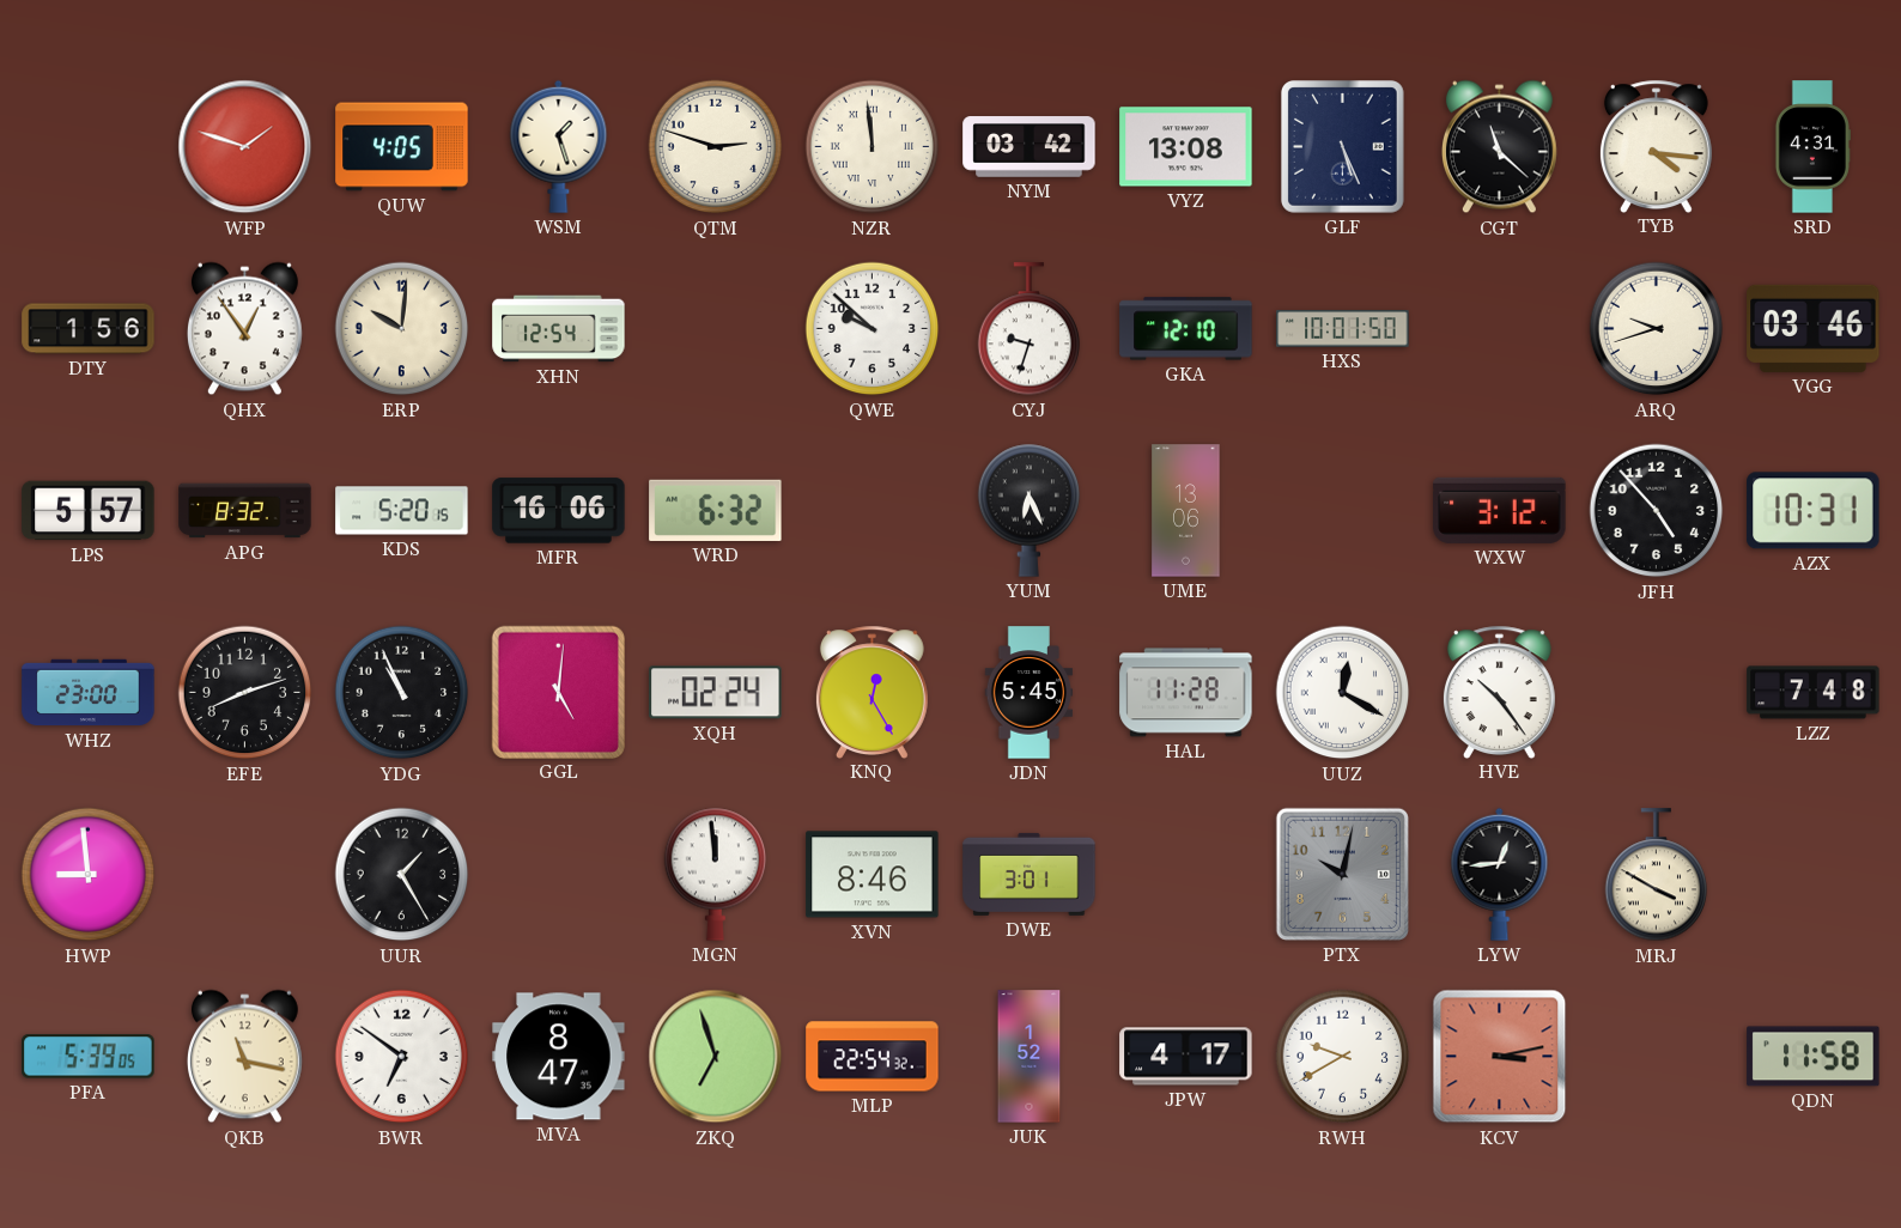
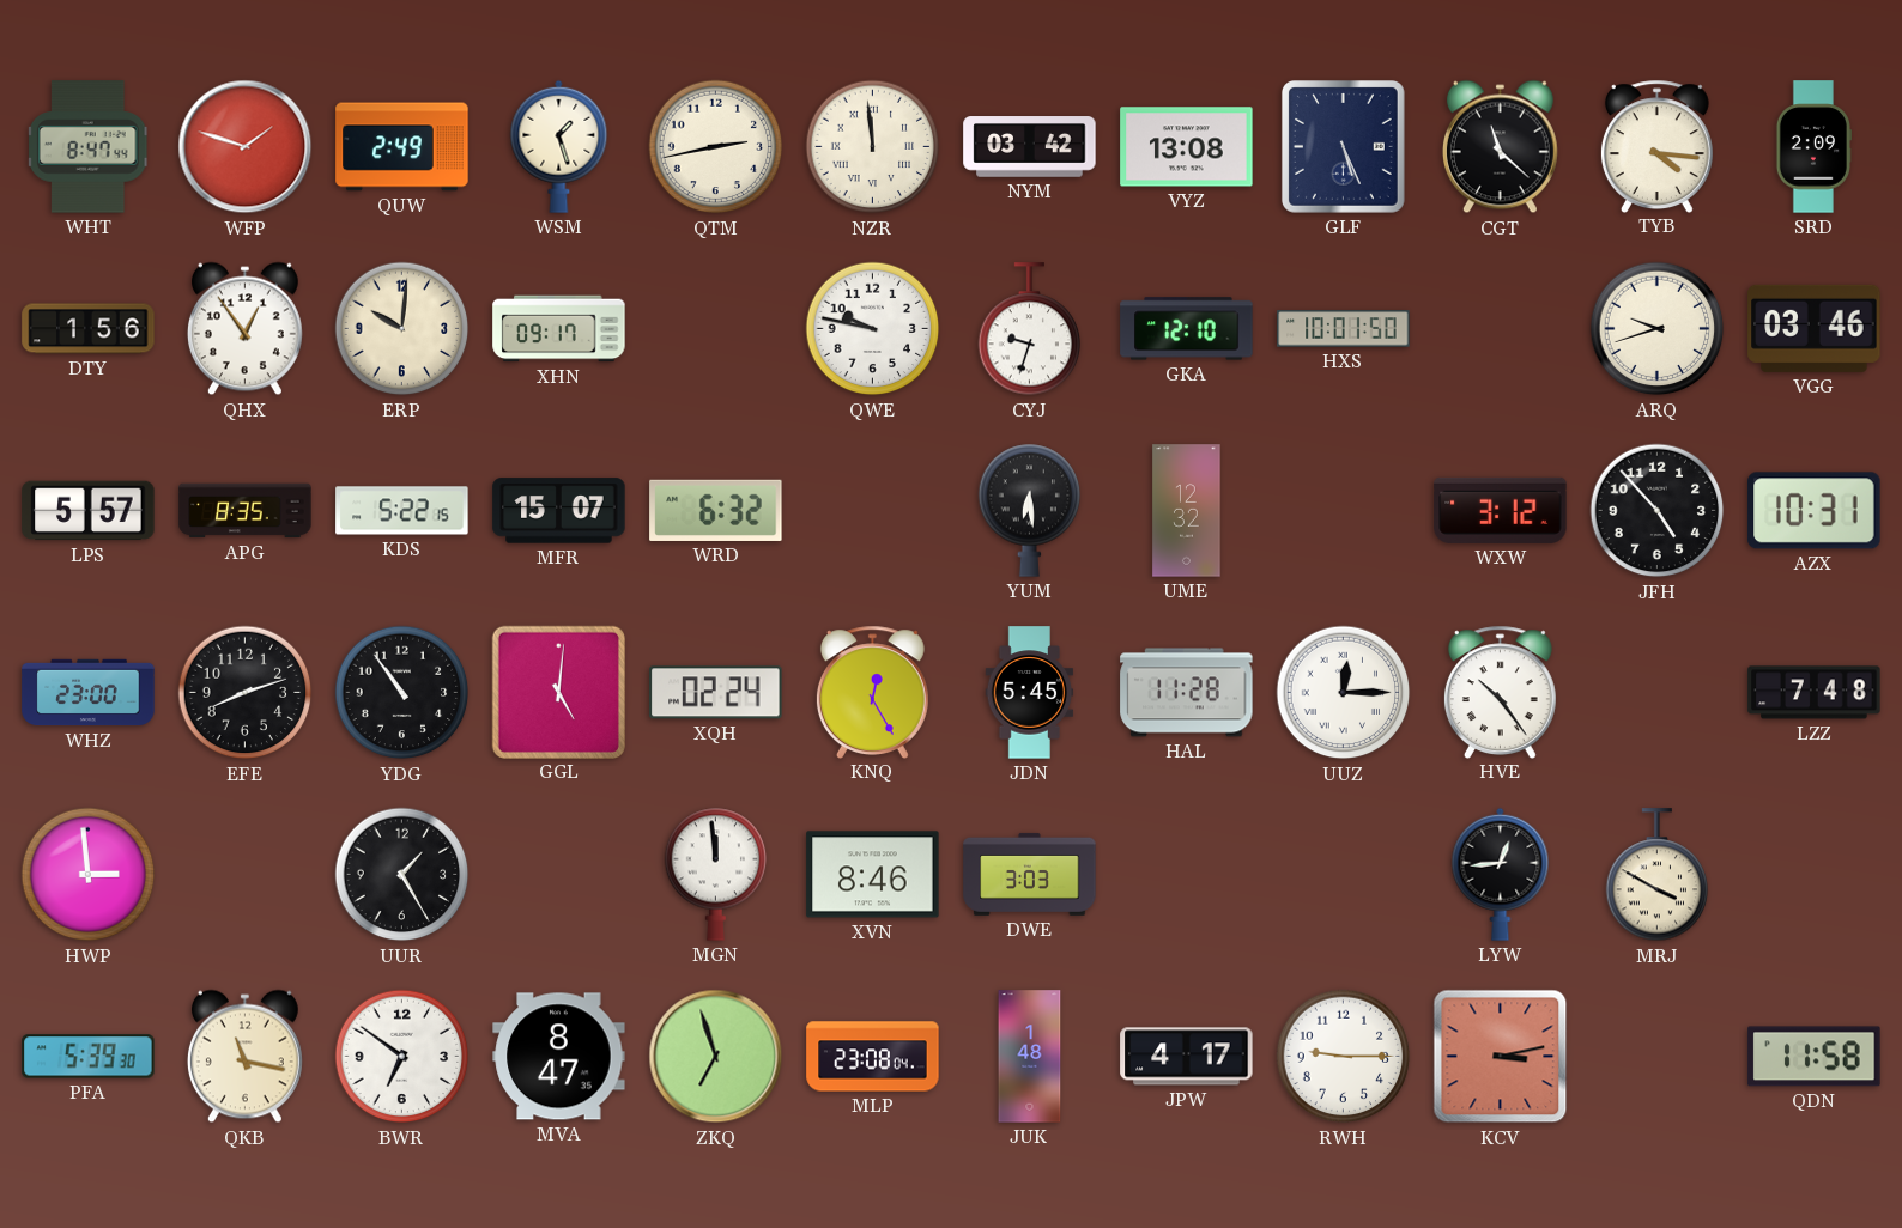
WHT: none -> 8:47 (87, 147)
QUW: 4:05 -> 2:49 (402, 147)
QTM: 2:48 -> 2:43 (716, 147)
SRD: 4:31 -> 2:09 (1813, 147)
XHN: 12:54 -> 09:17 (559, 329)
QWE: 9:52 -> 9:47 (873, 329)
APG: 8:32 -> 8:35 (246, 511)
KDS: 5:20 -> 5:22 (402, 511)
MFR: 16:06 -> 15:07 (559, 511)
YUM: 6:26 -> 6:29 (1030, 510)
UME: 13:06 -> 12:32 (1187, 511)
YDG: 10:56 -> 10:54 (402, 693)
UUZ: 12:20 -> 12:15 (1344, 693)
HWP: 8:59 -> 2:59 (89, 875)
DWE: 3:01 -> 3:03 (1030, 874)
PTX: 10:02 -> none (1342, 874)
PFA: 5:39:05 -> 5:39:30 (89, 1057)
MLP: 22:54 -> 23:08 (873, 1057)
JUK: 1:52 -> 1:48 (1030, 1057)
RWH: 9:40 -> 9:15 (1344, 1057)
